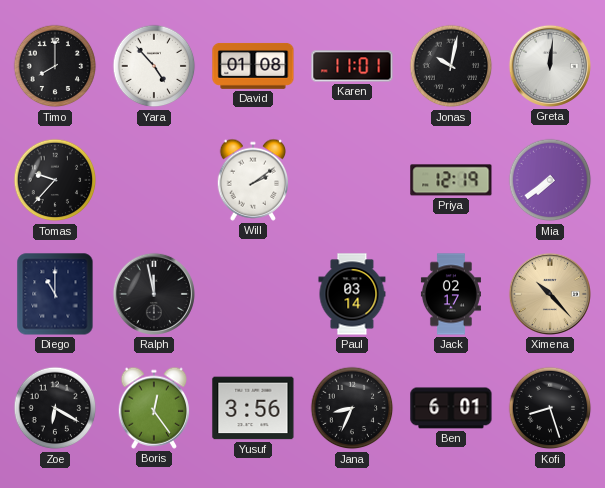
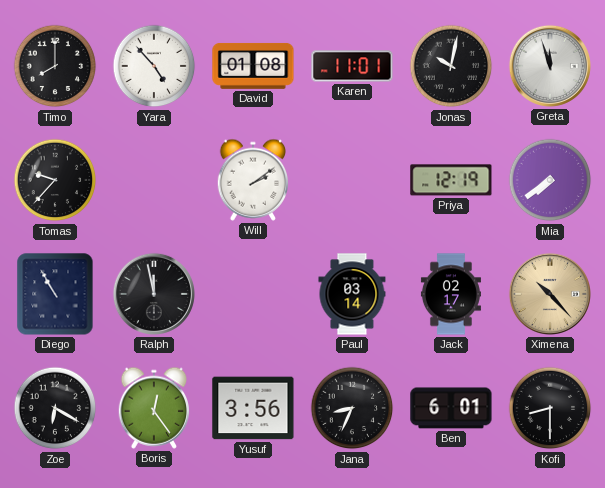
Greta: 12:01 -> 11:57 (550, 66)
Diego: 11:00 -> 10:55 (55, 294)
Kofi: 8:27 -> 8:30 (550, 408)
